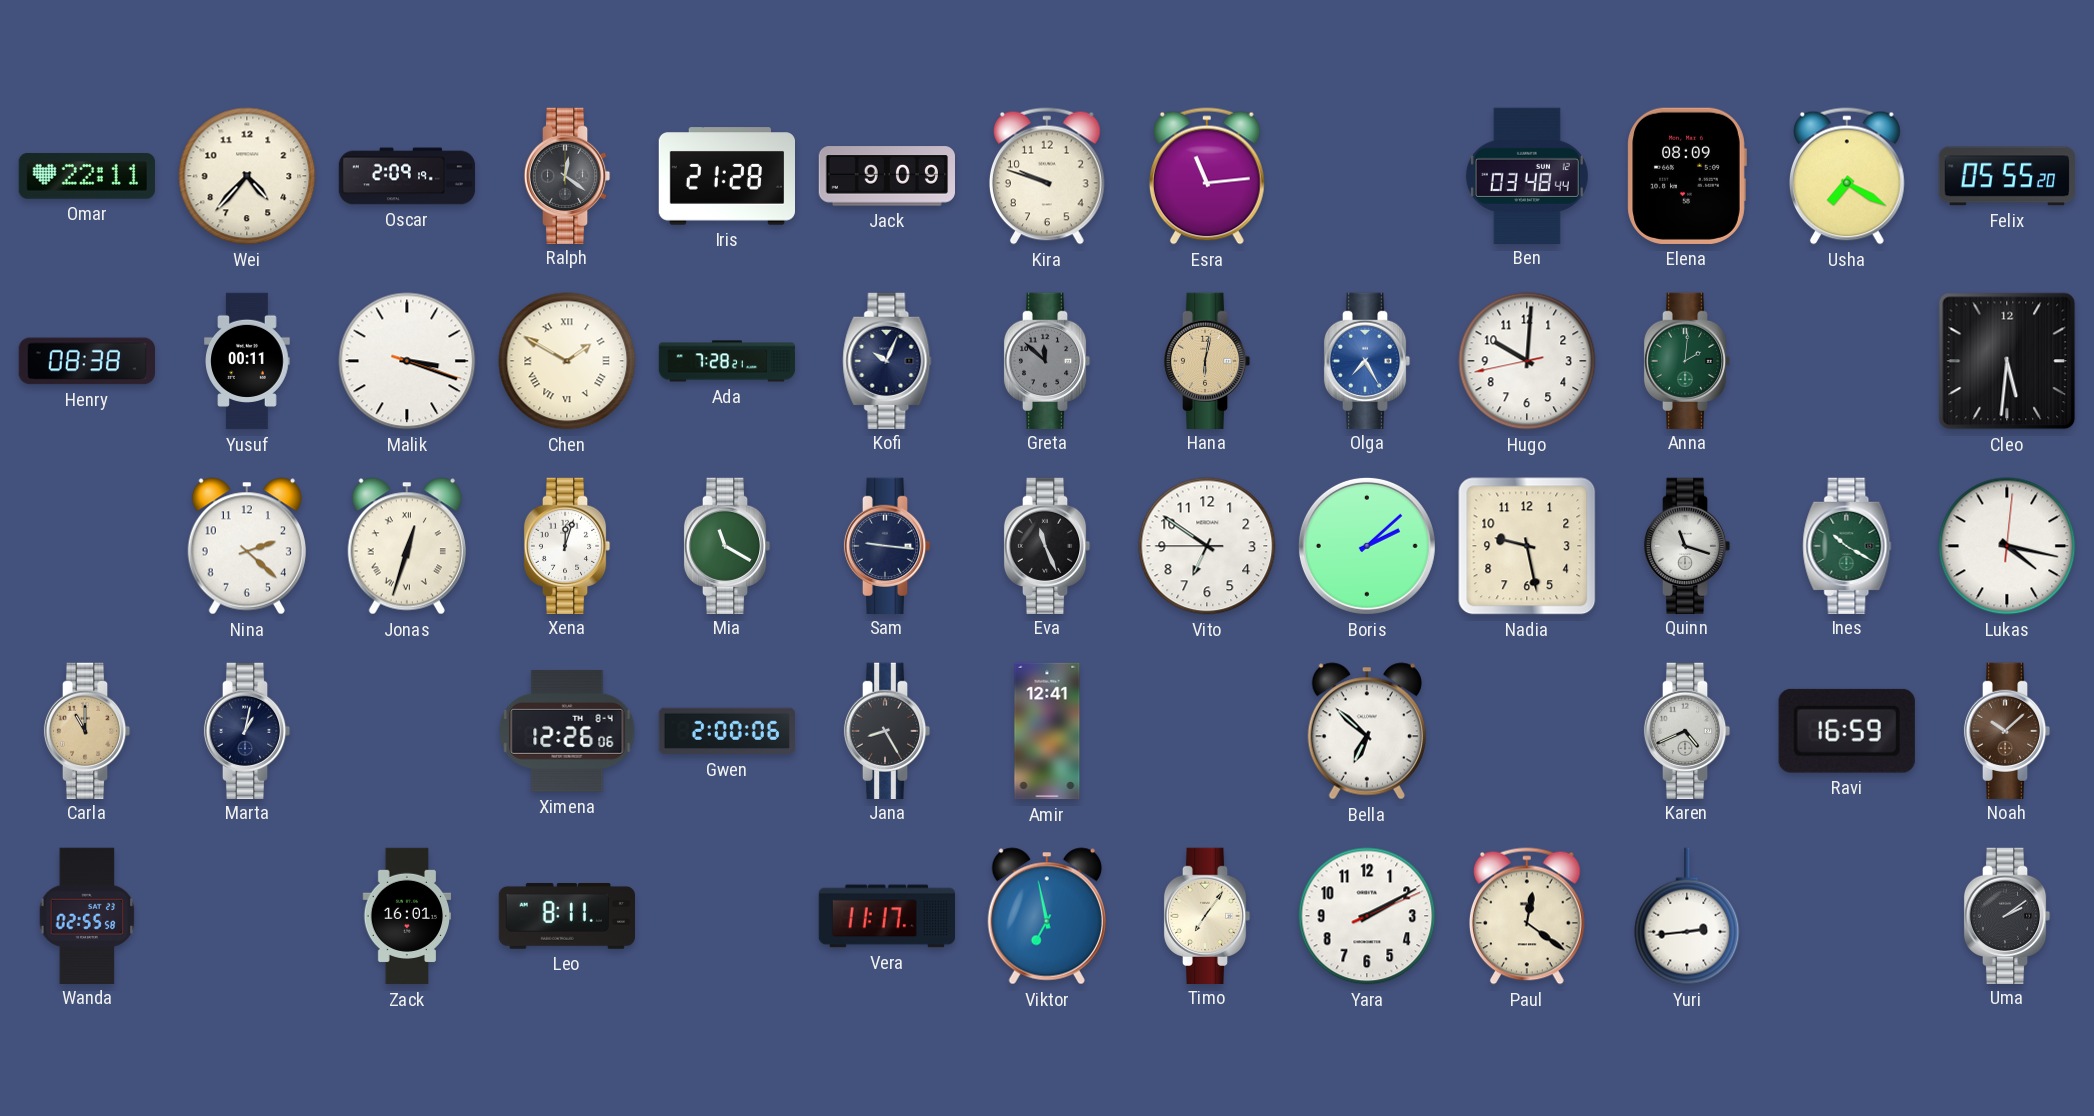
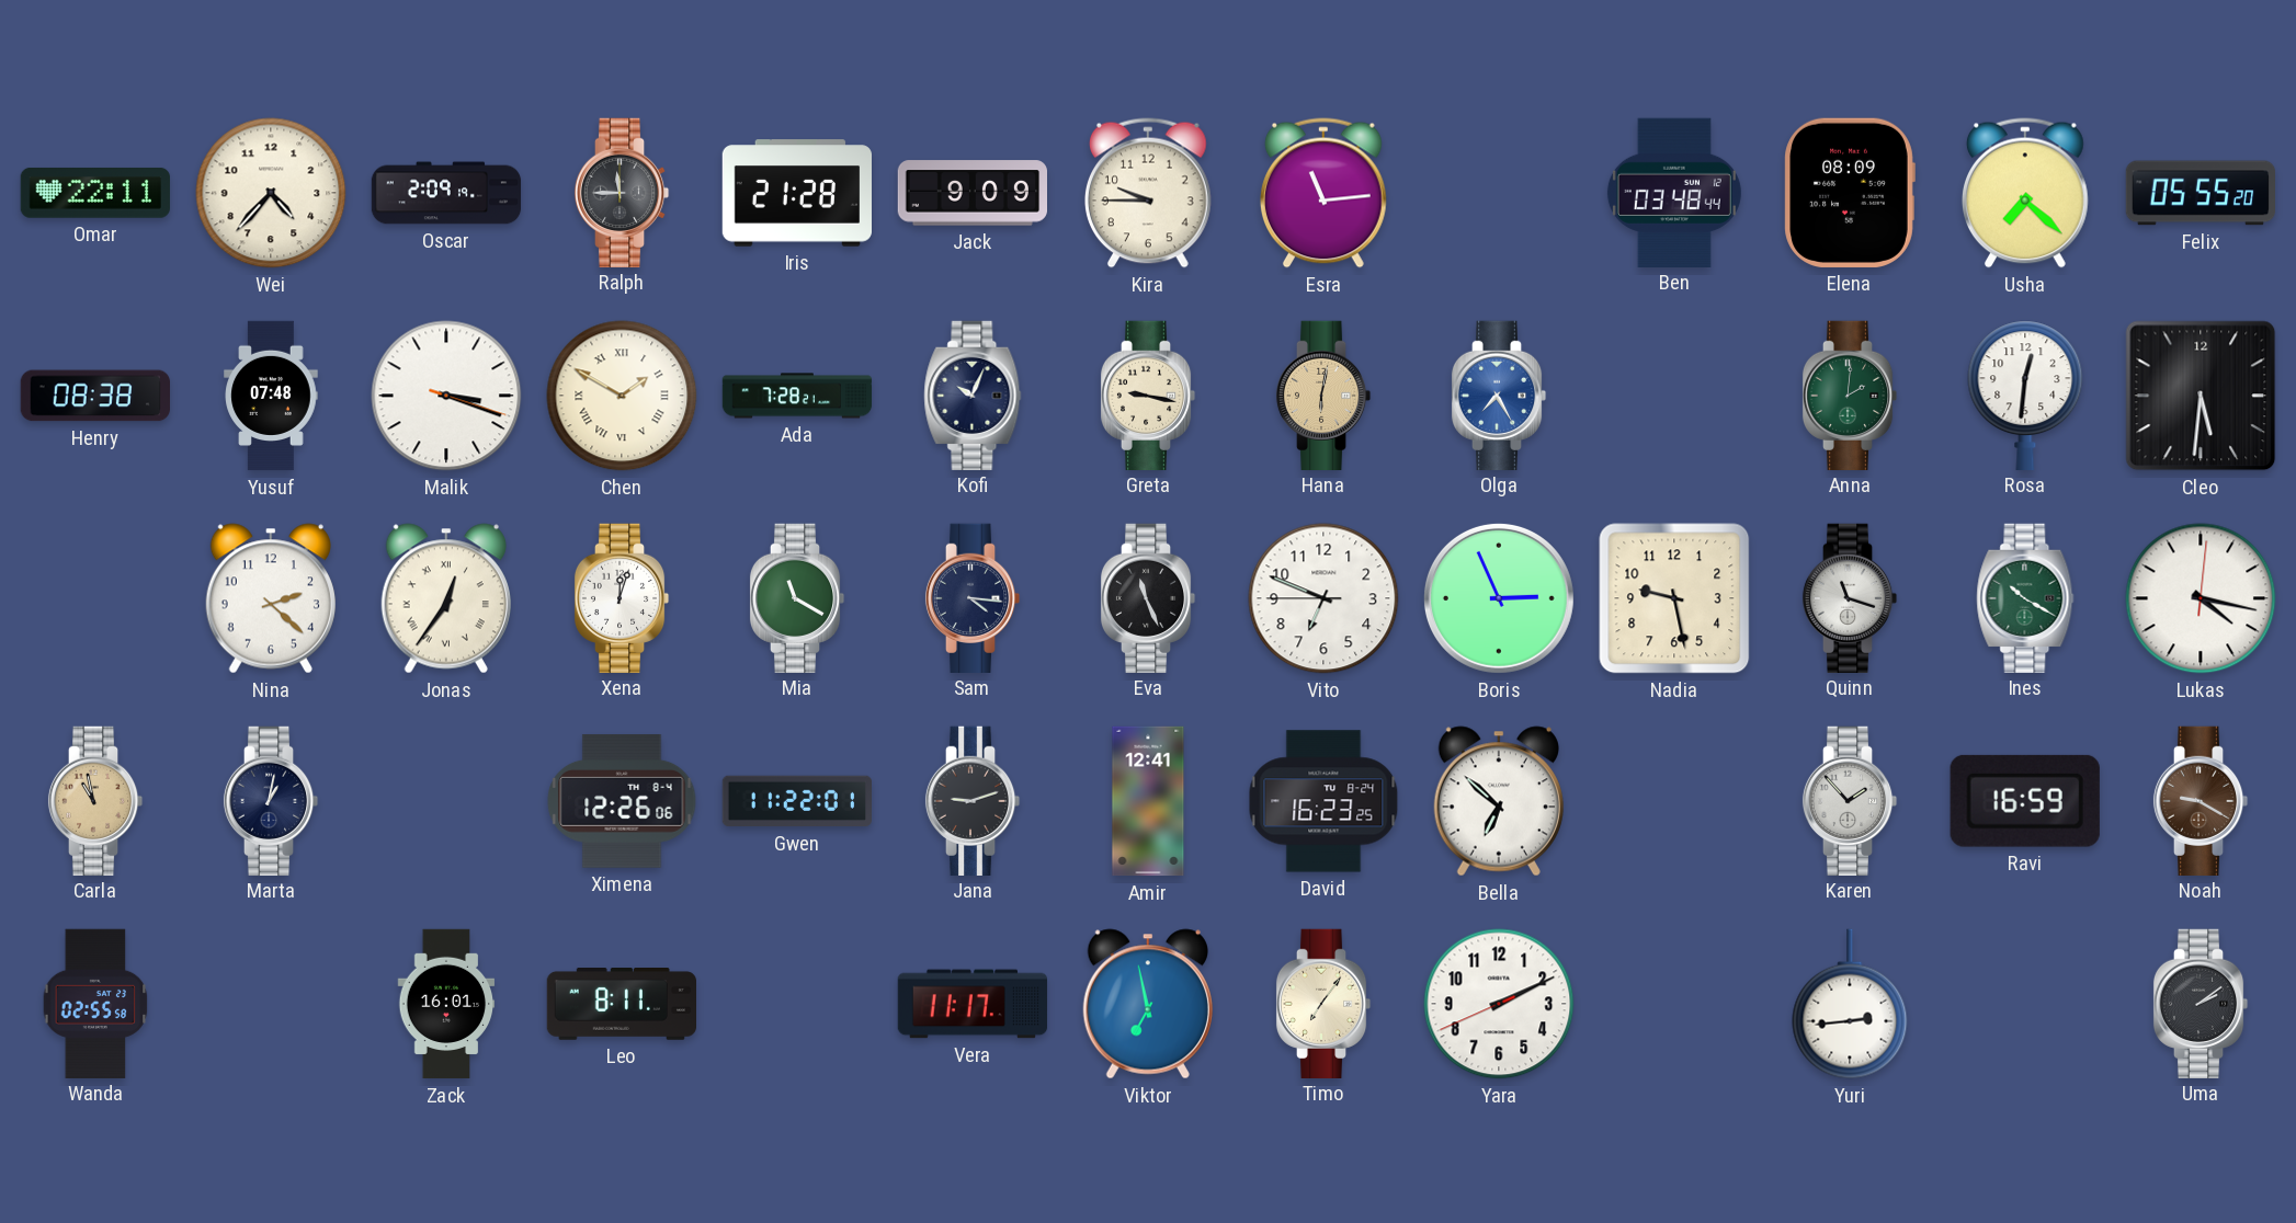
Ralph: 12:21 -> 11:45 (622, 192)
Kira: 9:48 -> 9:45 (1148, 193)
Usha: 7:20 -> 7:22 (2025, 193)
Yusuf: 00:11 -> 07:48 (271, 396)
Greta: 11:52 -> 9:17 (1148, 395)
Greta dial: grey -> cream (1148, 395)
Hugo: 10:00 -> none (1527, 361)
Rosa: none -> 12:31 (2025, 395)
Jonas: 12:33 -> 12:36 (446, 598)
Sam: 9:16 -> 4:16 (973, 597)
Vito: 6:50 -> 6:48 (1323, 598)
Boris: 2:08 -> 2:56 (1499, 598)
Carla: 11:00 -> 10:58 (95, 800)
Gwen: 2:00 -> 11:22 (796, 801)
Jana: 8:25 -> 9:12 (973, 800)
David: none -> 16:23 (1323, 801)
Karen: 4:41 -> 1:53 (1850, 800)
Noah: 10:08 -> 9:20 (2201, 800)
Yara: 2:10:11 -> 2:10:41 (1499, 1004)
Paul: 12:21 -> none (1527, 916)
